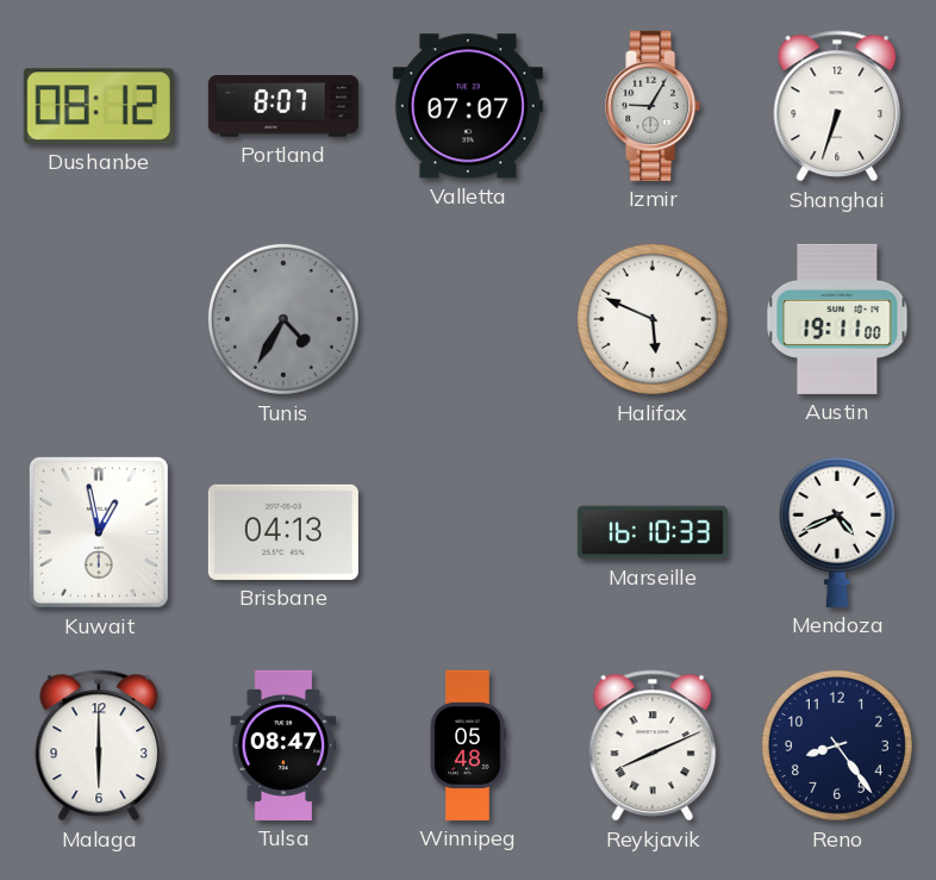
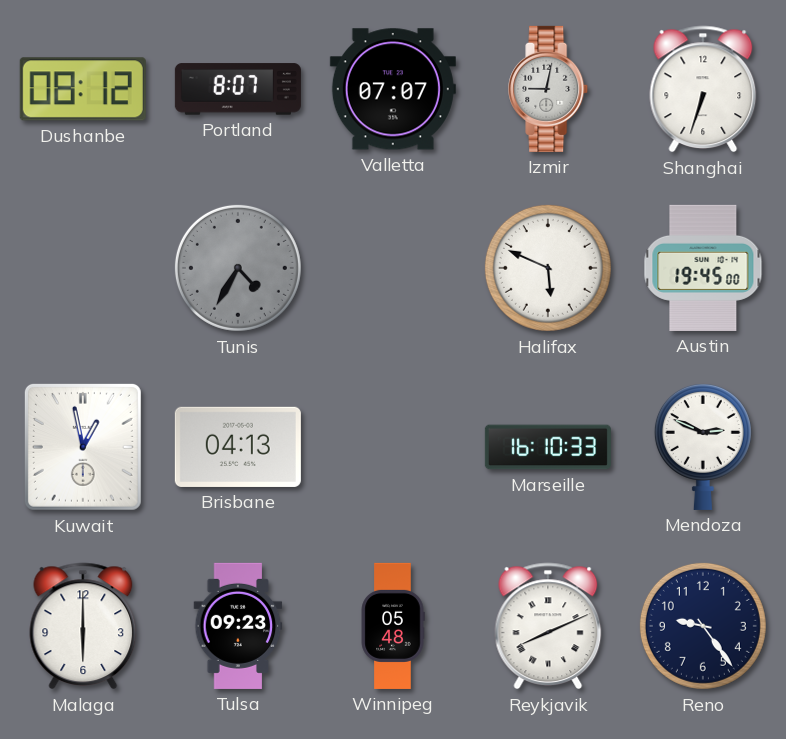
Izmir: 9:05 -> 9:02 (549, 89)
Austin: 19:11 -> 19:45 (703, 268)
Mendoza: 4:41 -> 2:49 (703, 447)
Tulsa: 08:47 -> 09:23 (238, 626)
Reno: 8:24 -> 9:24 (703, 626)
